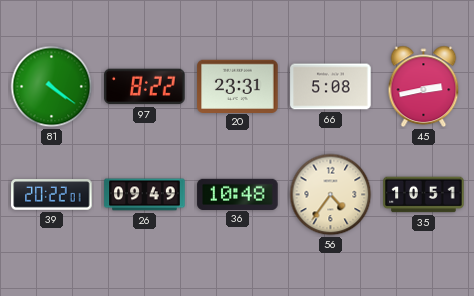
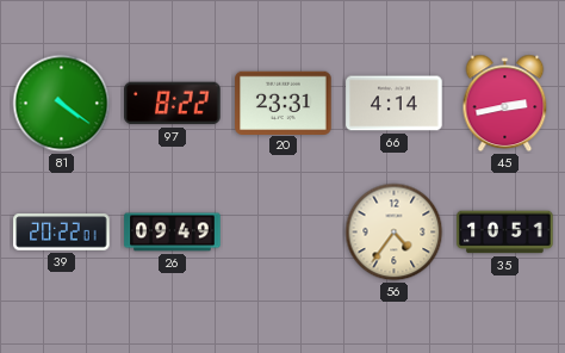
66: 5:08 -> 4:14 (395, 104)
36: 10:48 -> none (238, 194)
